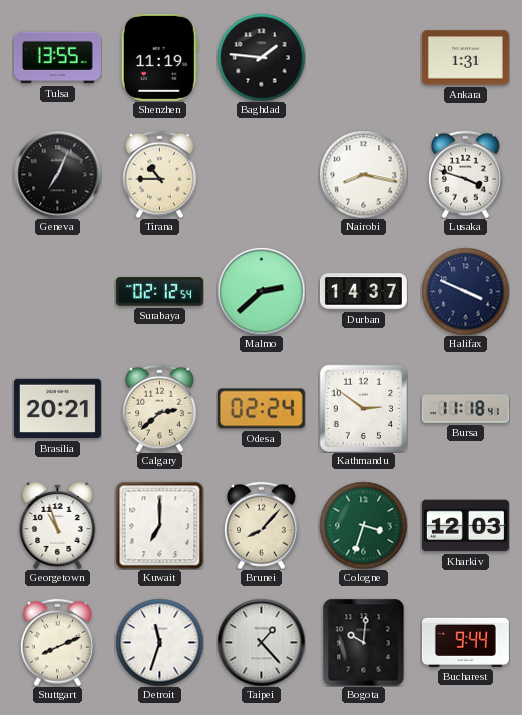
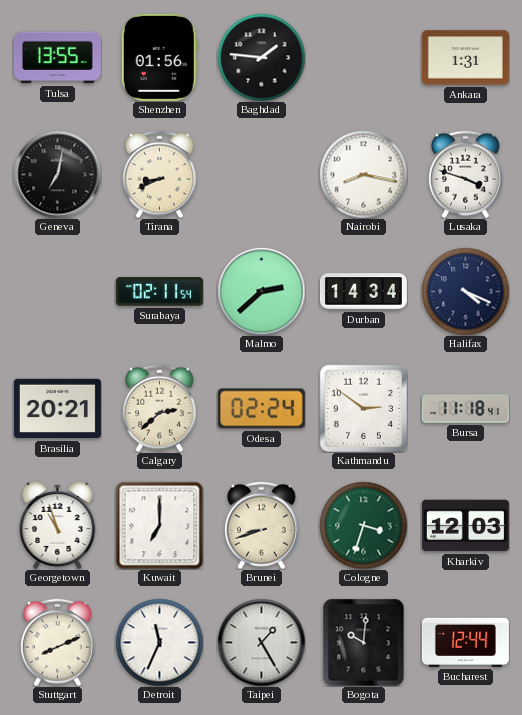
Shenzhen: 11:19 -> 01:56 (159, 57)
Geneva: 7:04 -> 7:02 (57, 174)
Tirana: 10:45 -> 8:41 (160, 174)
Surabaya: 02:12 -> 02:11 (159, 292)
Durban: 14:37 -> 14:34 (363, 292)
Halifax: 3:49 -> 4:19 (465, 291)
Brunei: 8:07 -> 8:42 (262, 525)
Detroit: 11:33 -> 11:34 (159, 642)
Taipei: 1:23 -> 1:25 (261, 642)
Bucharest: 9:44 -> 12:44 (465, 642)
